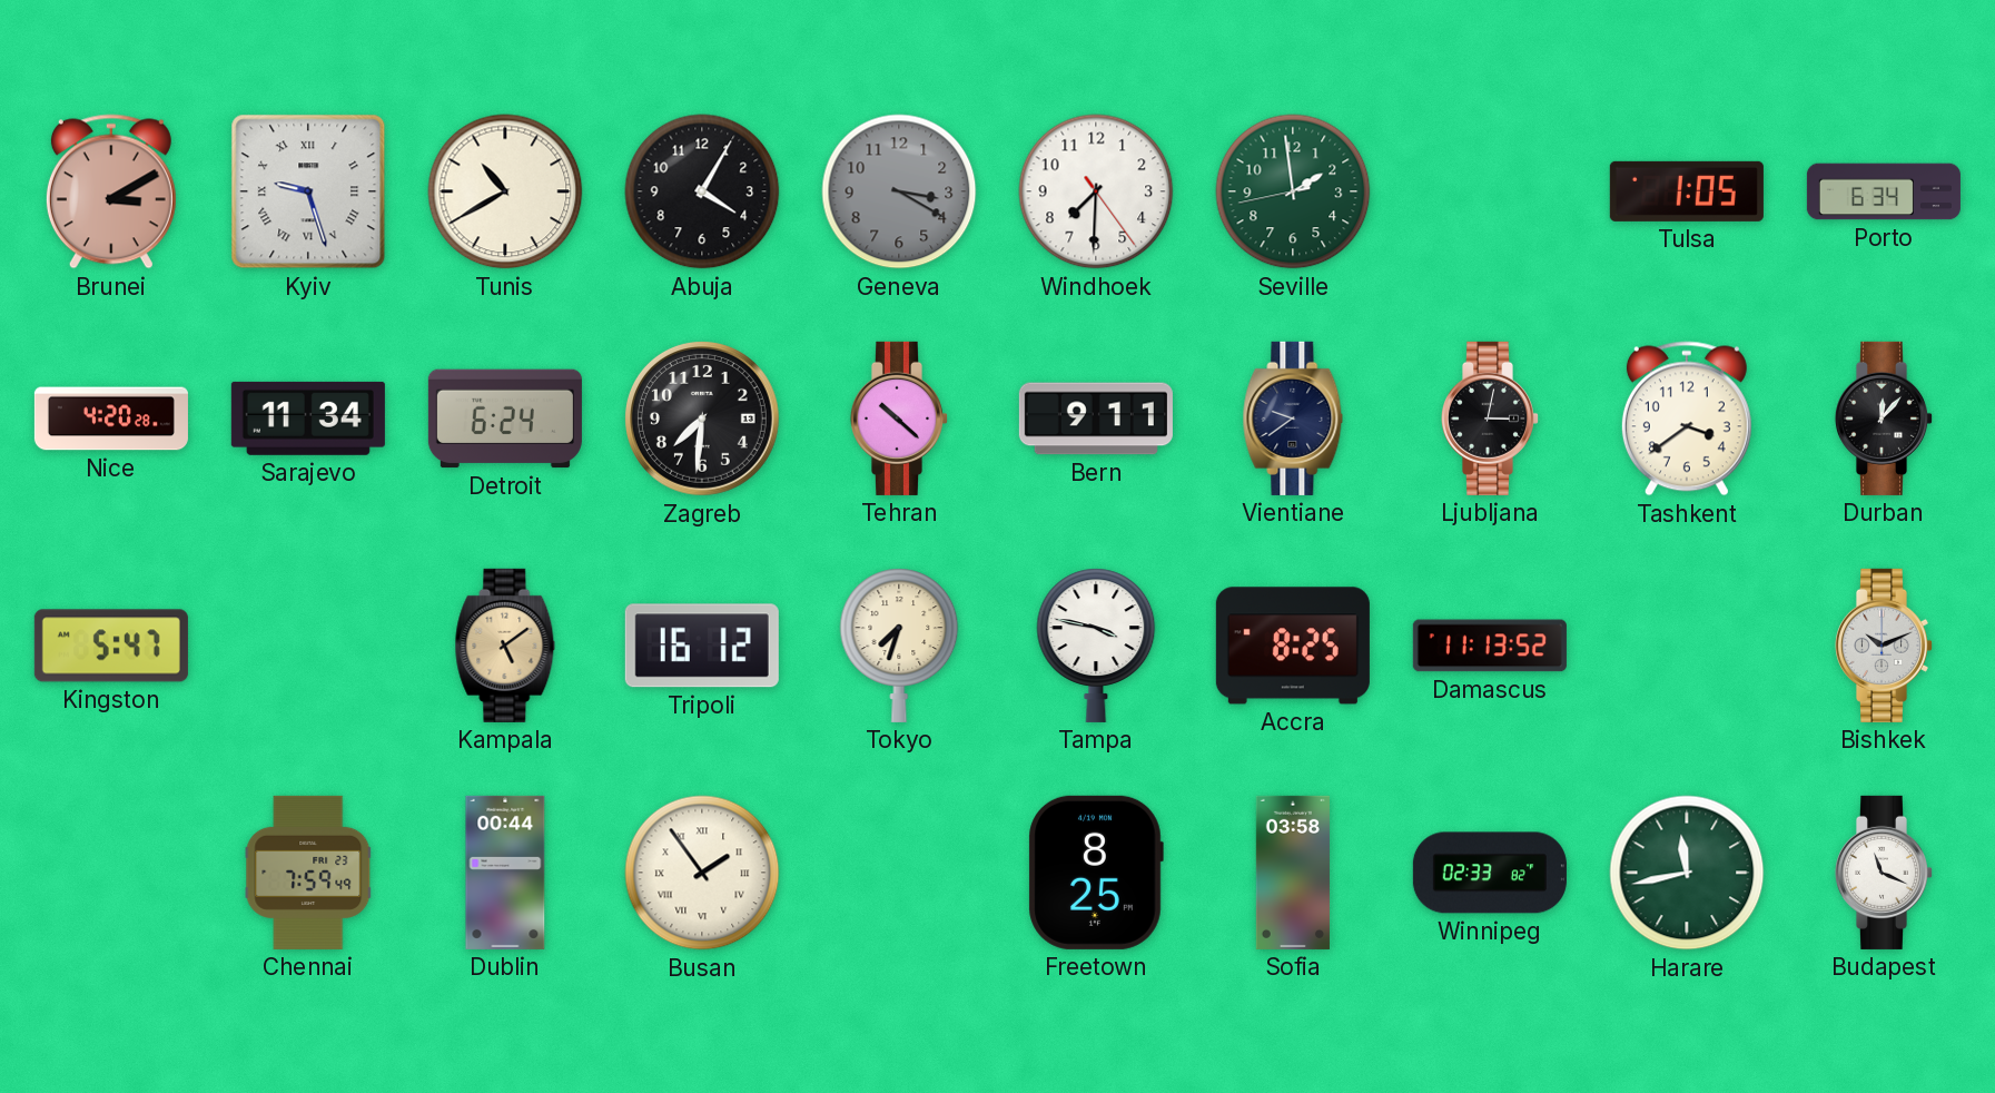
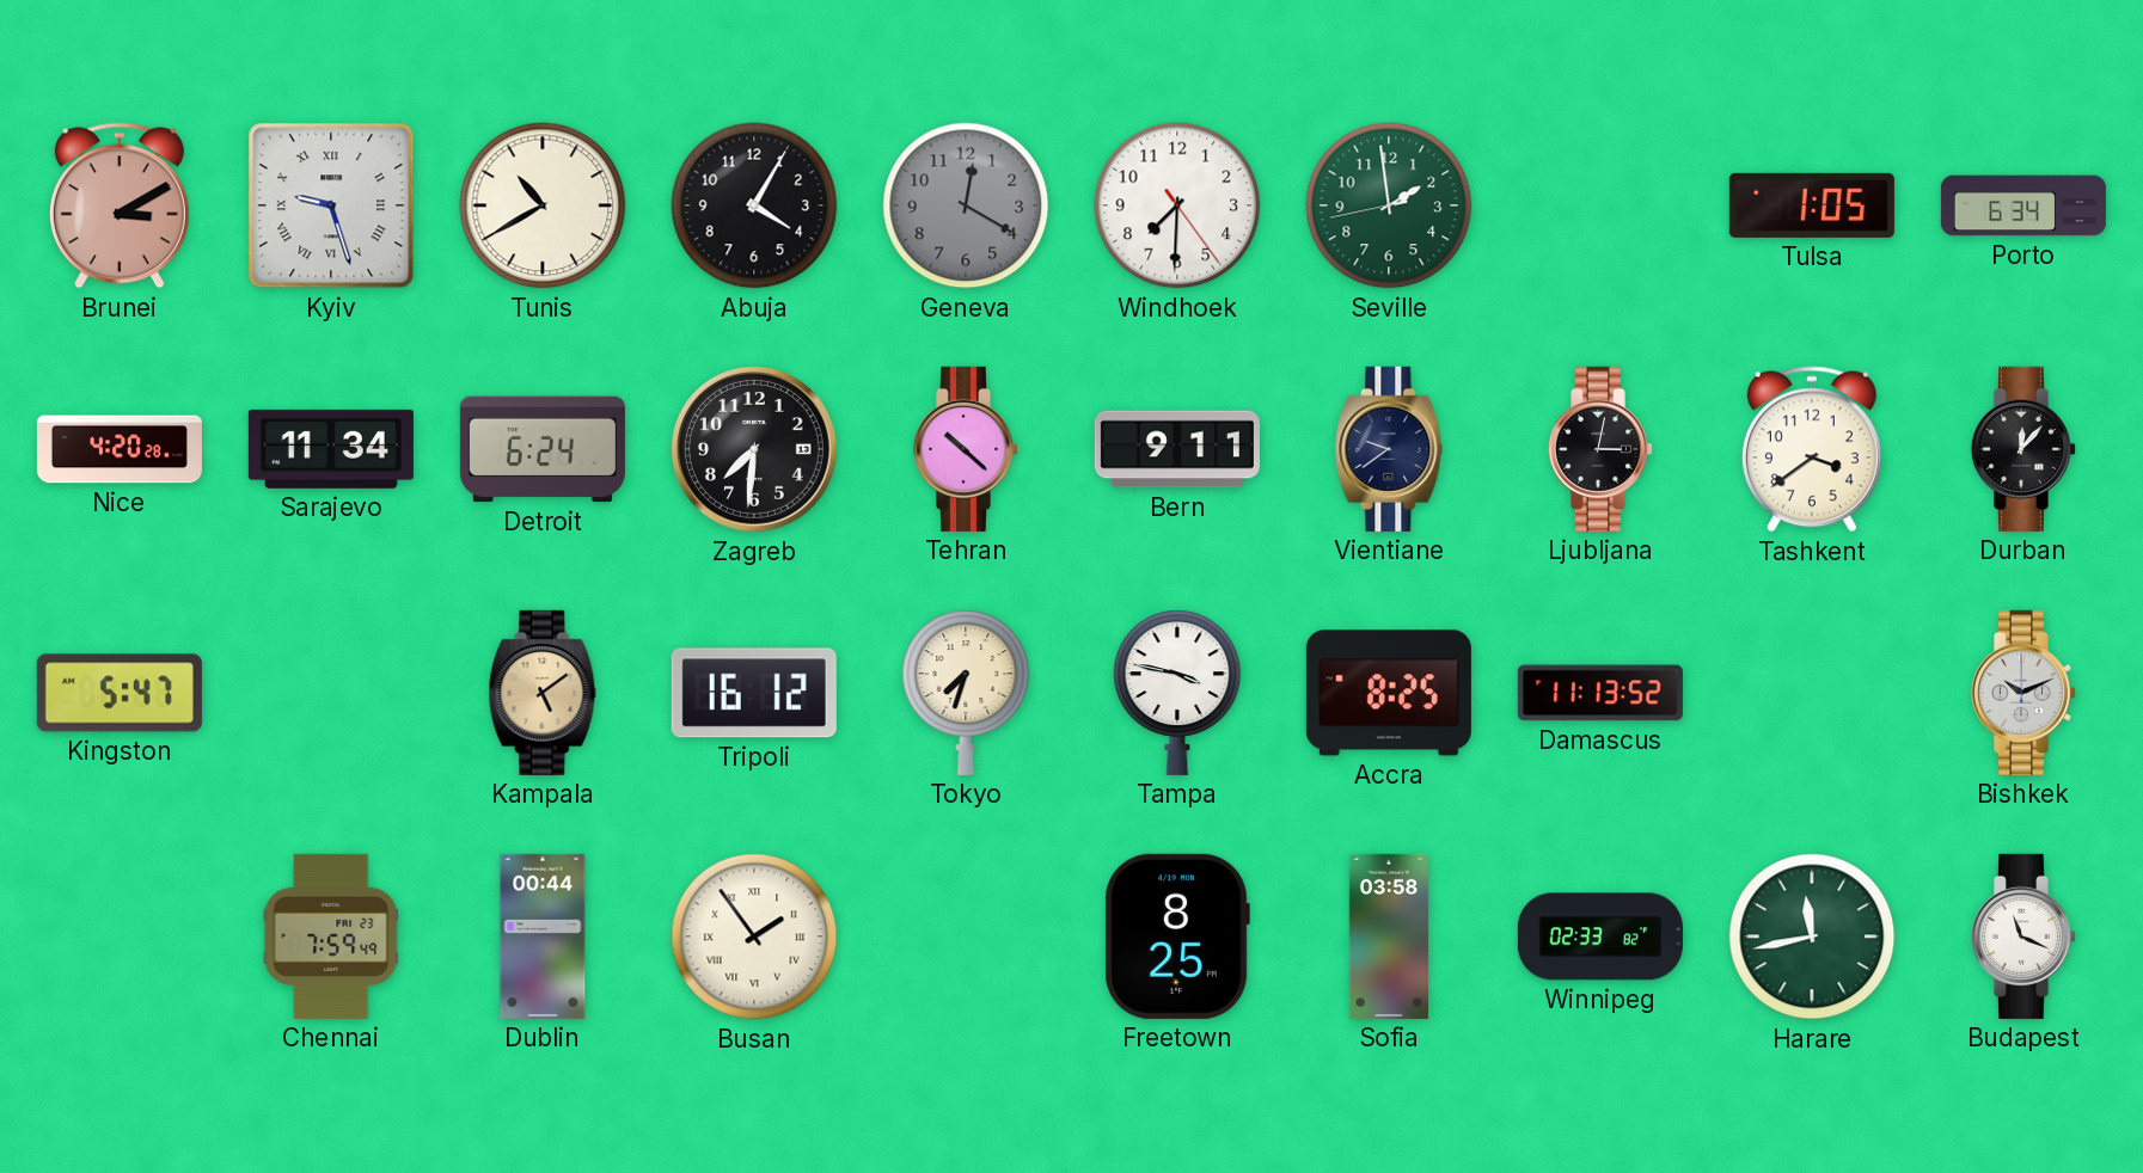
Geneva: 3:20 -> 12:20 (966, 205)
